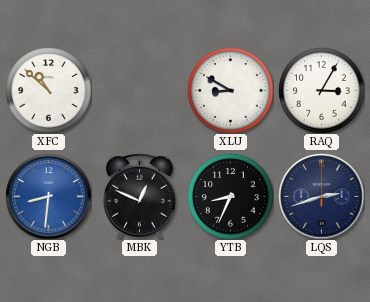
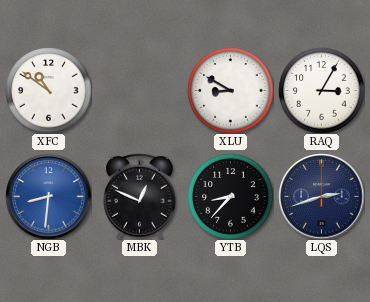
XFC: 10:52 -> 10:51 (48, 90)
YTB: 8:34 -> 8:37 (230, 196)
